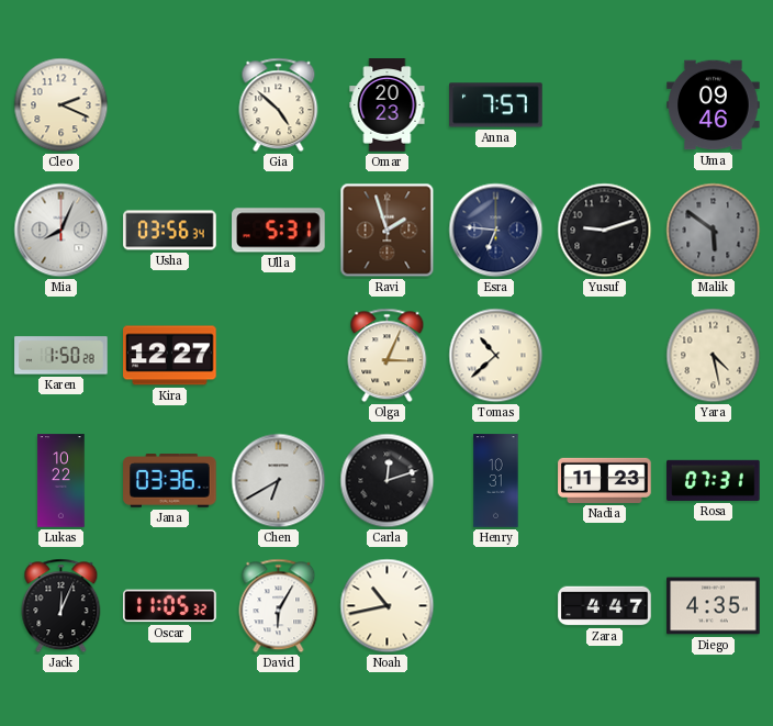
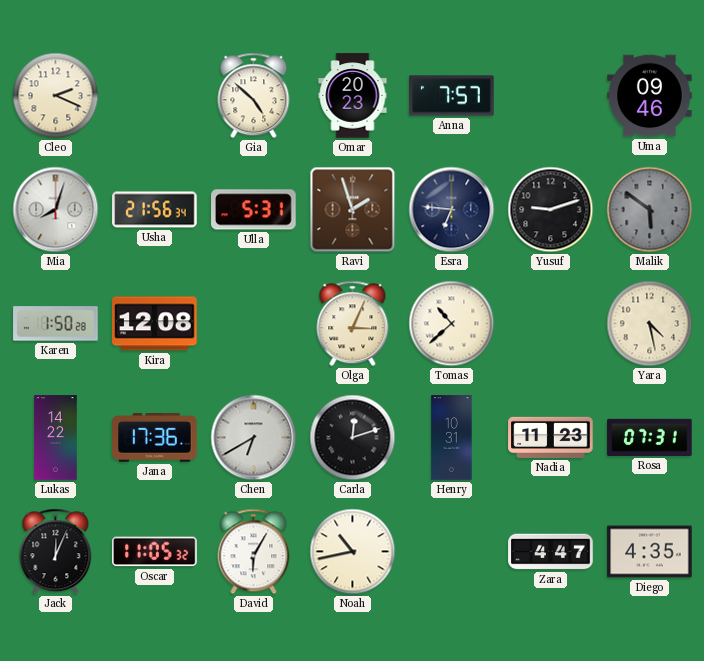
Mia: 8:04 -> 8:03 (56, 210)
Usha: 03:56 -> 21:56 (155, 210)
Kira: 12:27 -> 12:08 (155, 324)
Lukas: 10:22 -> 14:22 (56, 438)
Jana: 03:36 -> 17:36 (155, 438)
